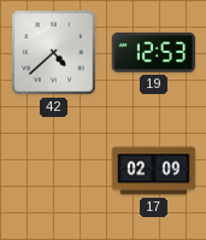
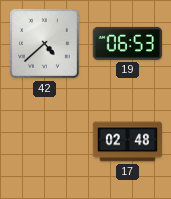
19: 12:53 -> 06:53 (127, 43)
17: 02:09 -> 02:48 (128, 142)
